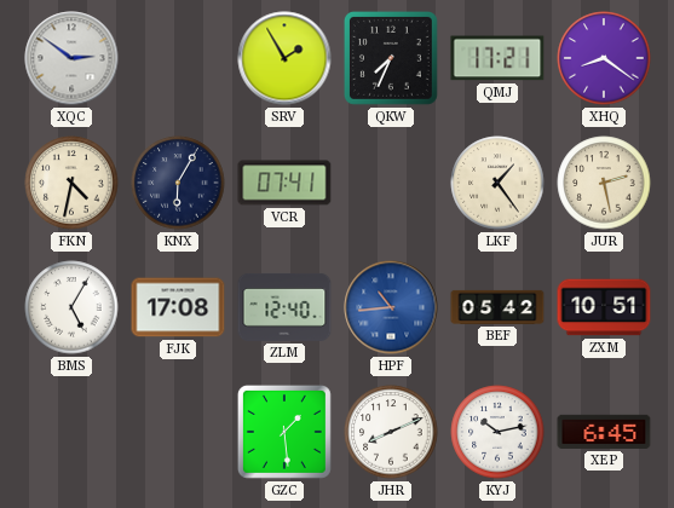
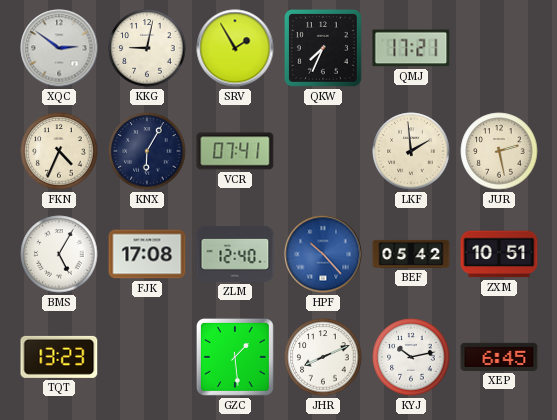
KKG: none -> 9:02 (147, 48)
XHQ: 8:21 -> none (604, 58)
FKN: 4:32 -> 4:34 (59, 151)
LKF: 1:24 -> 1:59 (411, 151)
HPF: 10:44 -> 10:23 (323, 254)
TQT: none -> 13:23 (59, 357)
